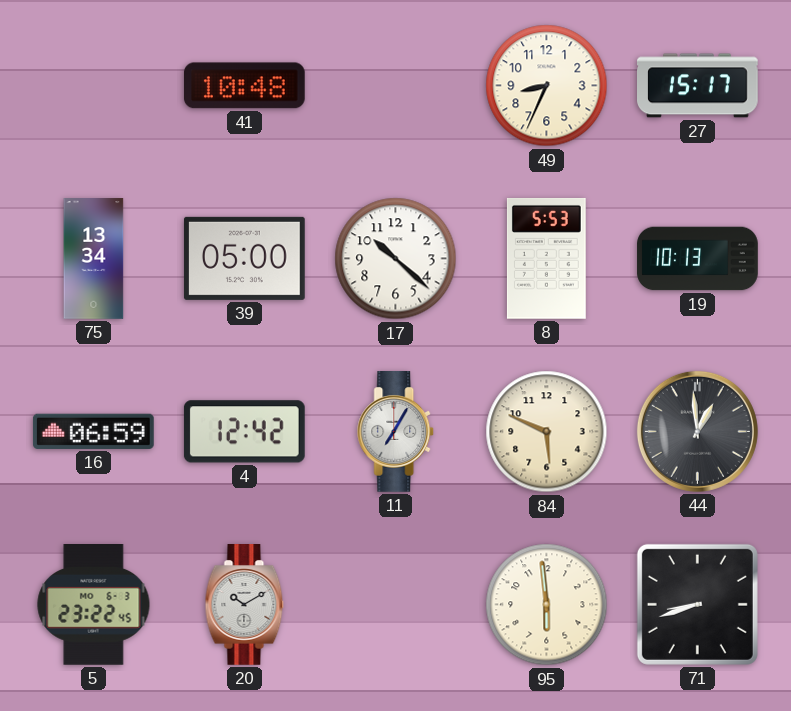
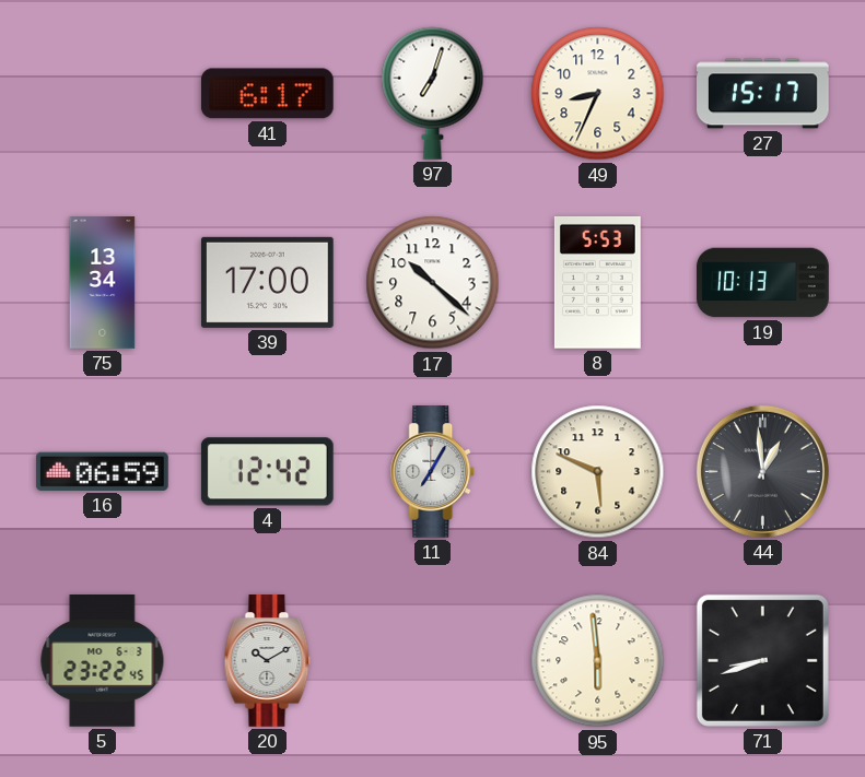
41: 10:48 -> 6:17 (267, 94)
97: none -> 7:03 (433, 93)
39: 05:00 -> 17:00 (268, 282)
